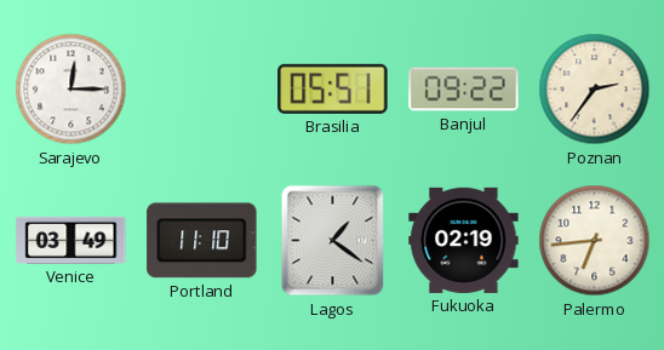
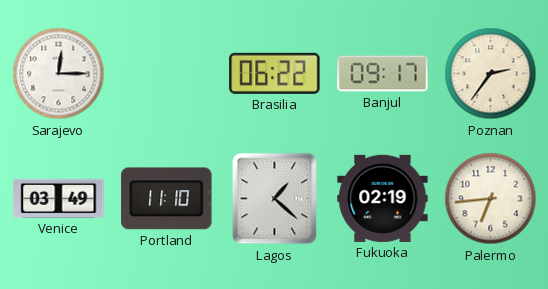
Brasilia: 05:51 -> 06:22 (275, 73)
Banjul: 09:22 -> 09:17 (383, 74)
Lagos: 1:21 -> 1:22 (275, 199)
